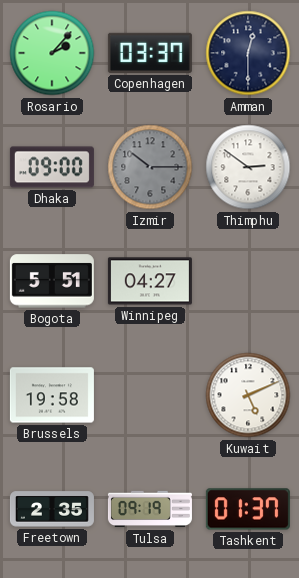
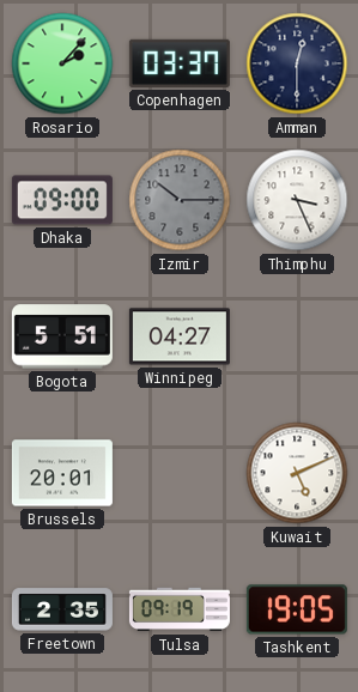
Thimphu: 2:51 -> 3:26 (297, 200)
Brussels: 19:58 -> 20:01 (62, 473)
Tashkent: 01:37 -> 19:05 (297, 609)
